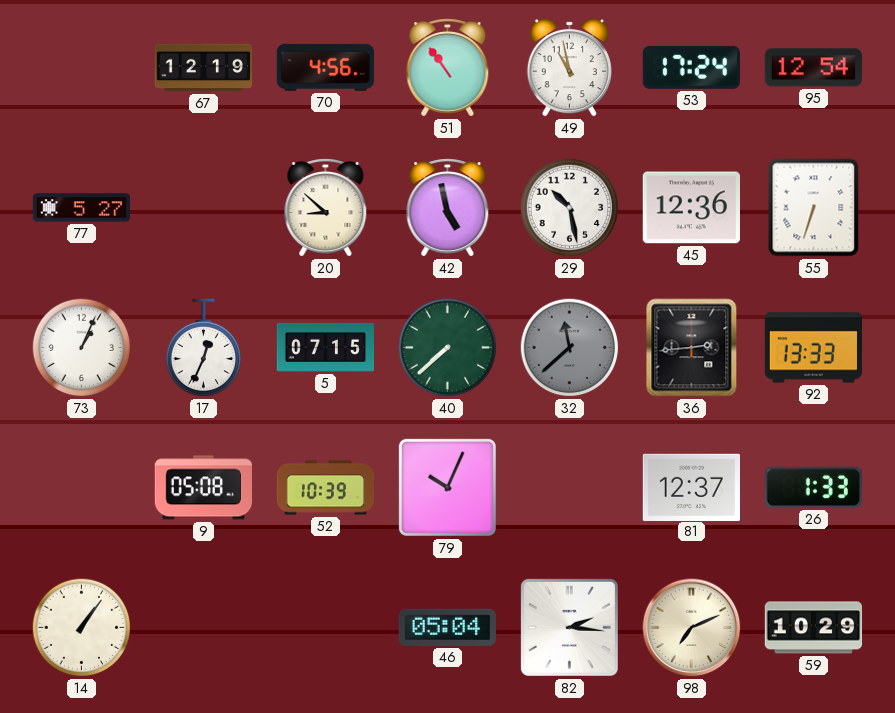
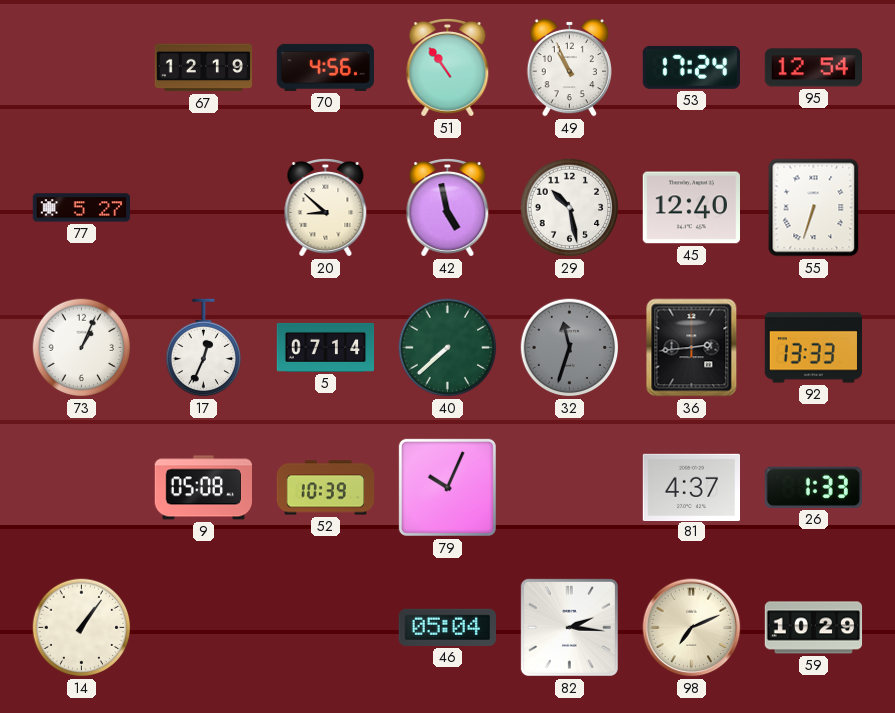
49: 10:58 -> 10:56 (569, 67)
45: 12:36 -> 12:40 (691, 208)
5: 07:15 -> 07:14 (326, 347)
32: 11:38 -> 11:33 (570, 348)
81: 12:37 -> 4:37 (691, 487)
